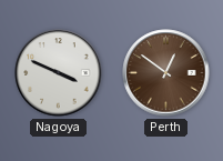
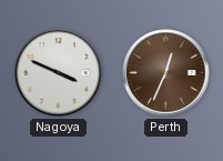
Perth: 12:51 -> 12:34 (166, 73)
